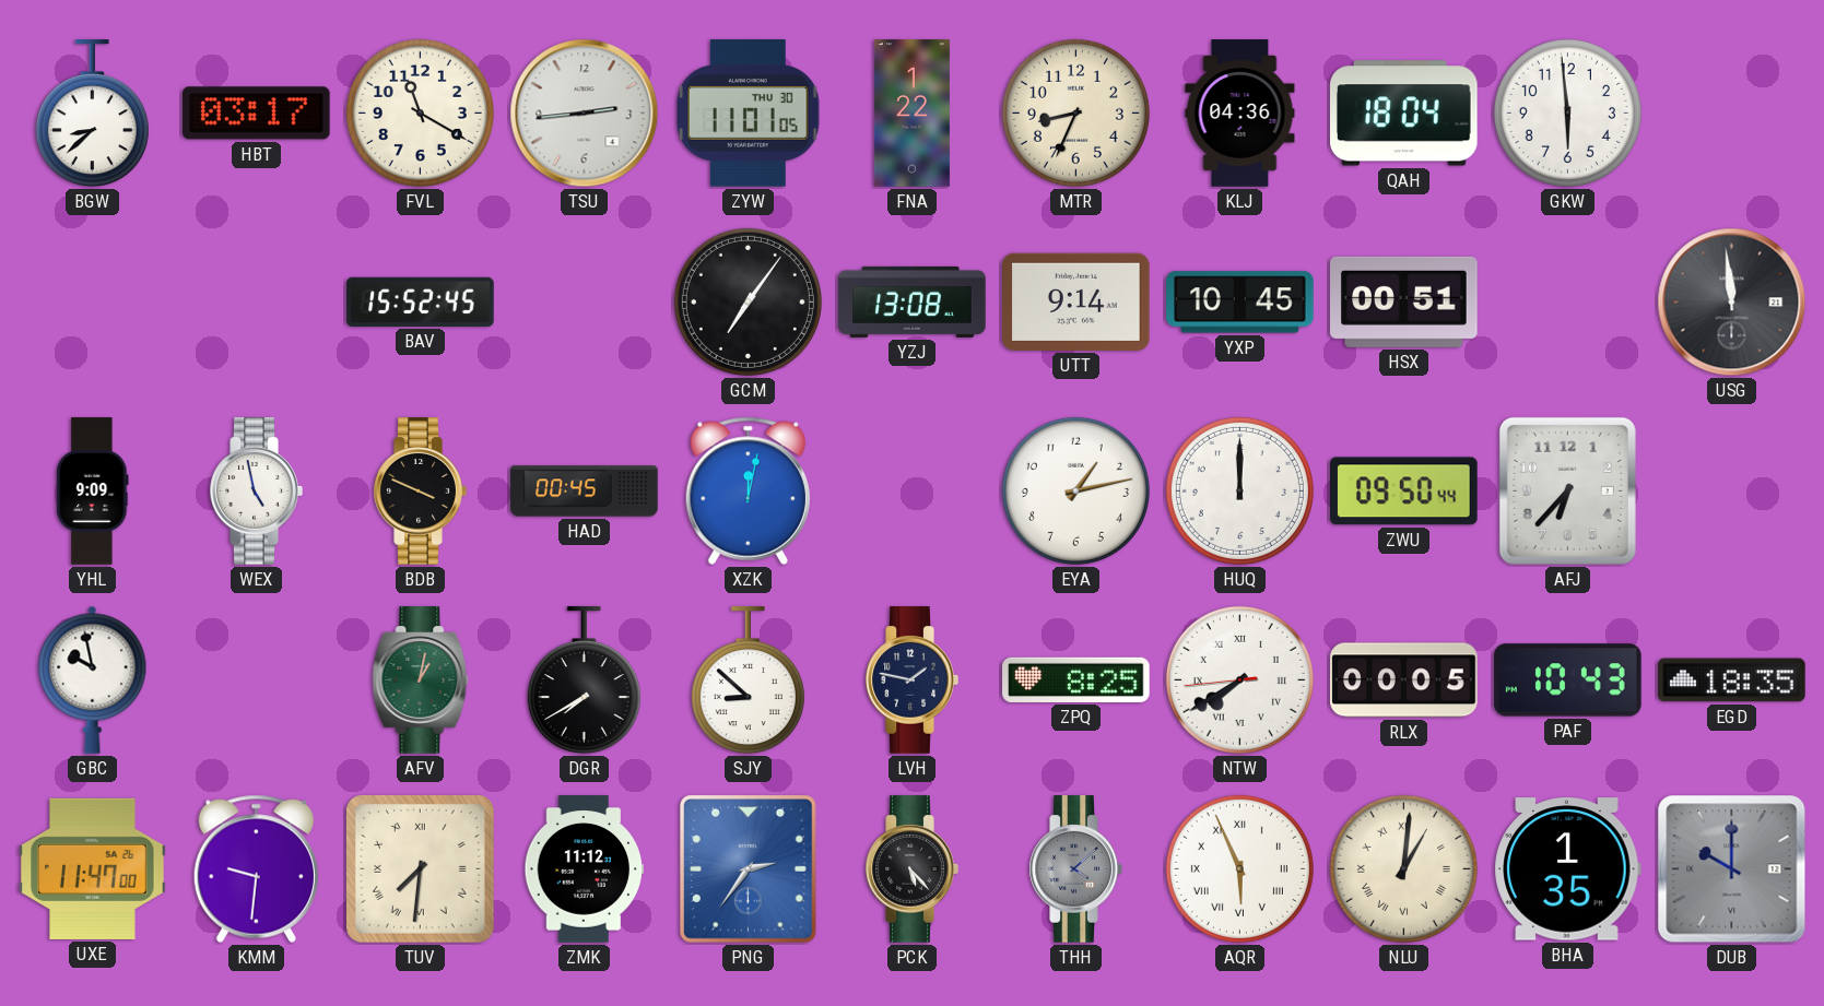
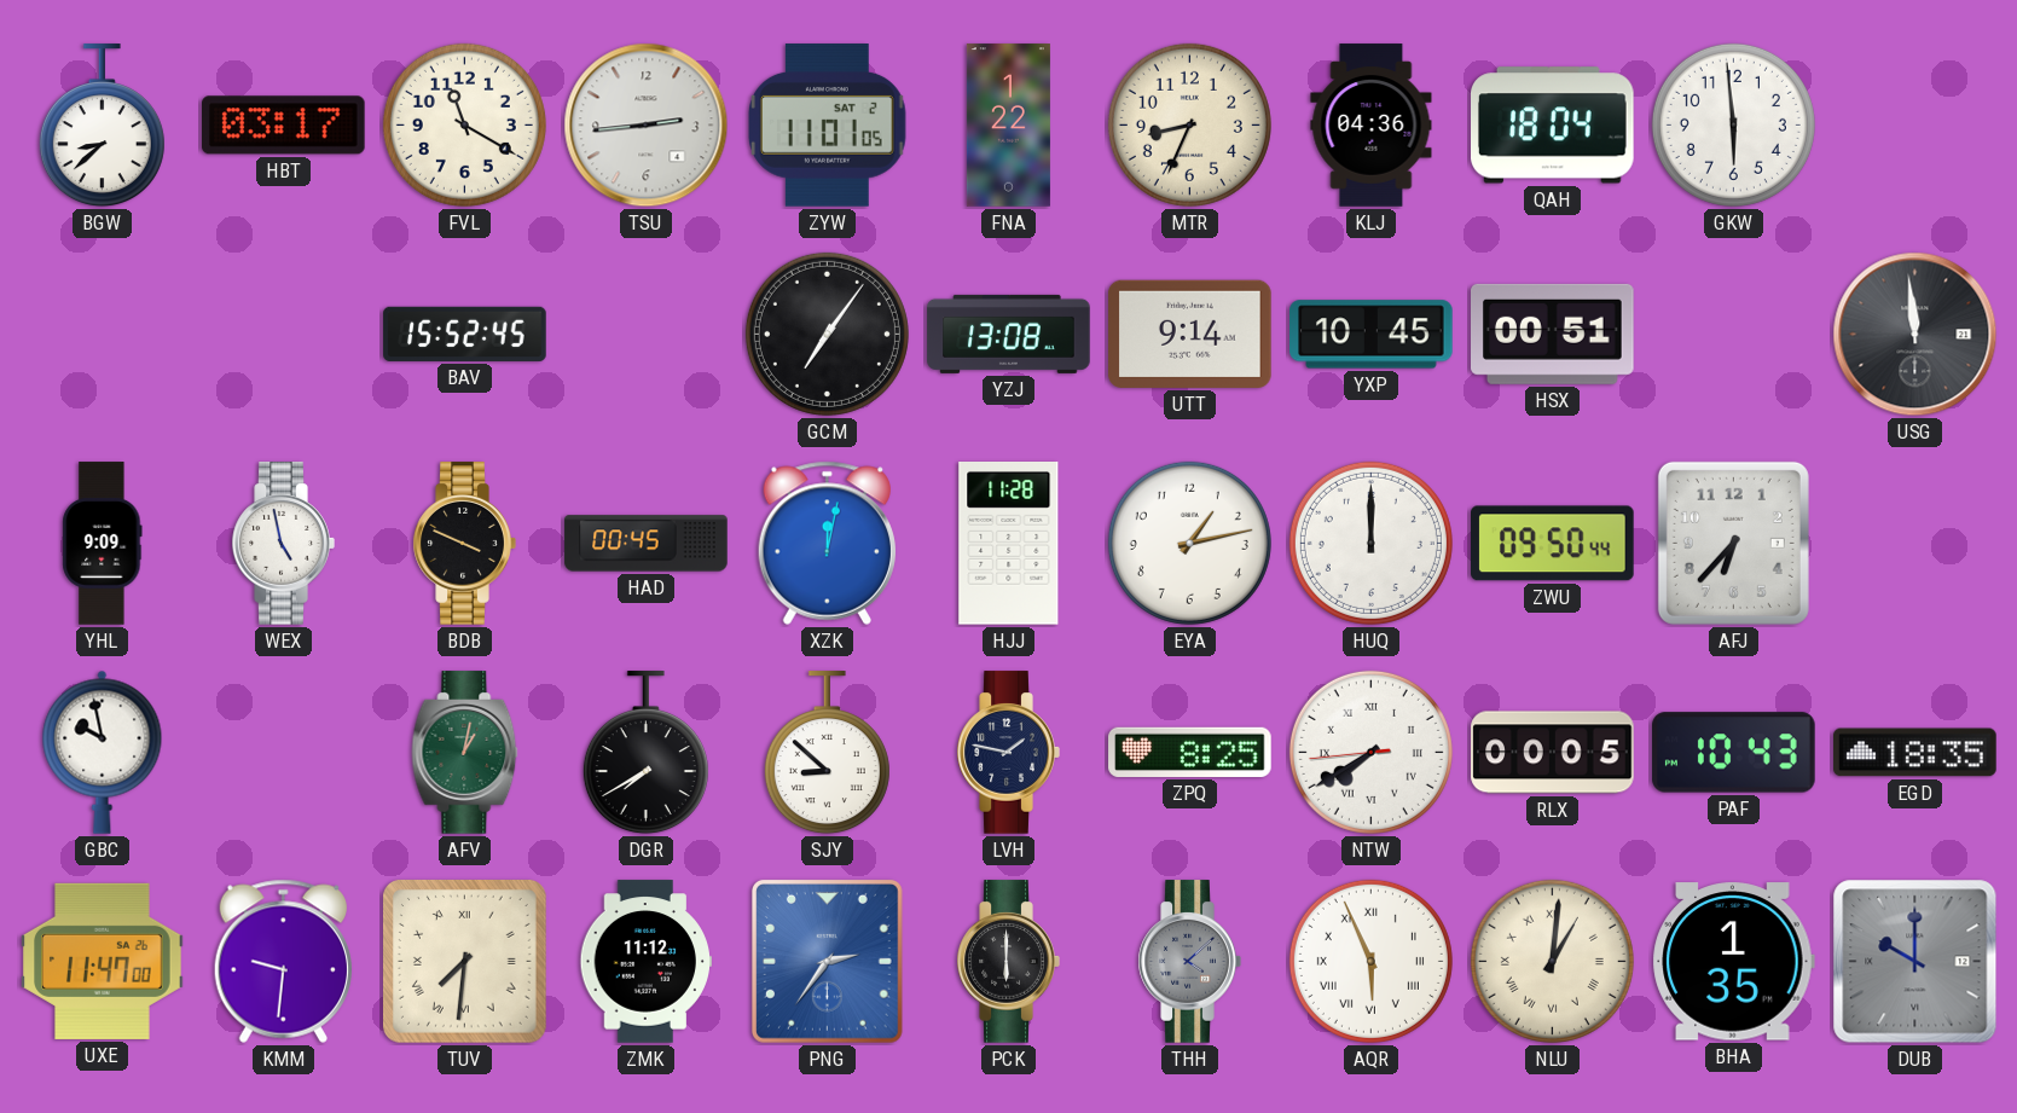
ZYW date: THU 30 -> SAT 2 (828, 126)
HJJ: none -> 11:28 (1009, 544)
PCK: 5:23 -> 6:00 (1008, 962)
